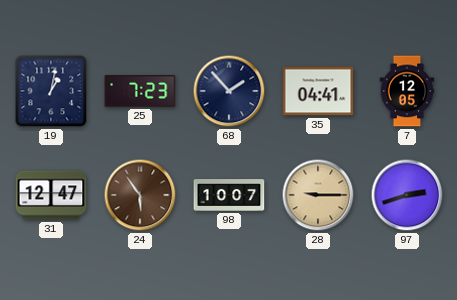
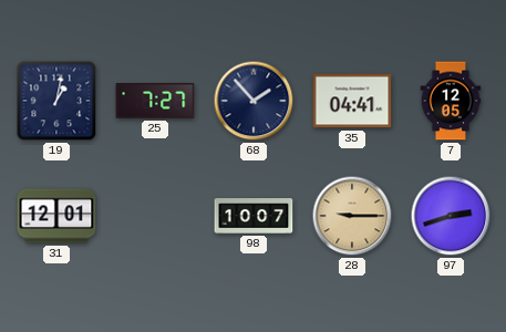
25: 7:23 -> 7:27 (155, 101)
31: 12:47 -> 12:01 (56, 216)
24: 5:54 -> none (140, 195)
